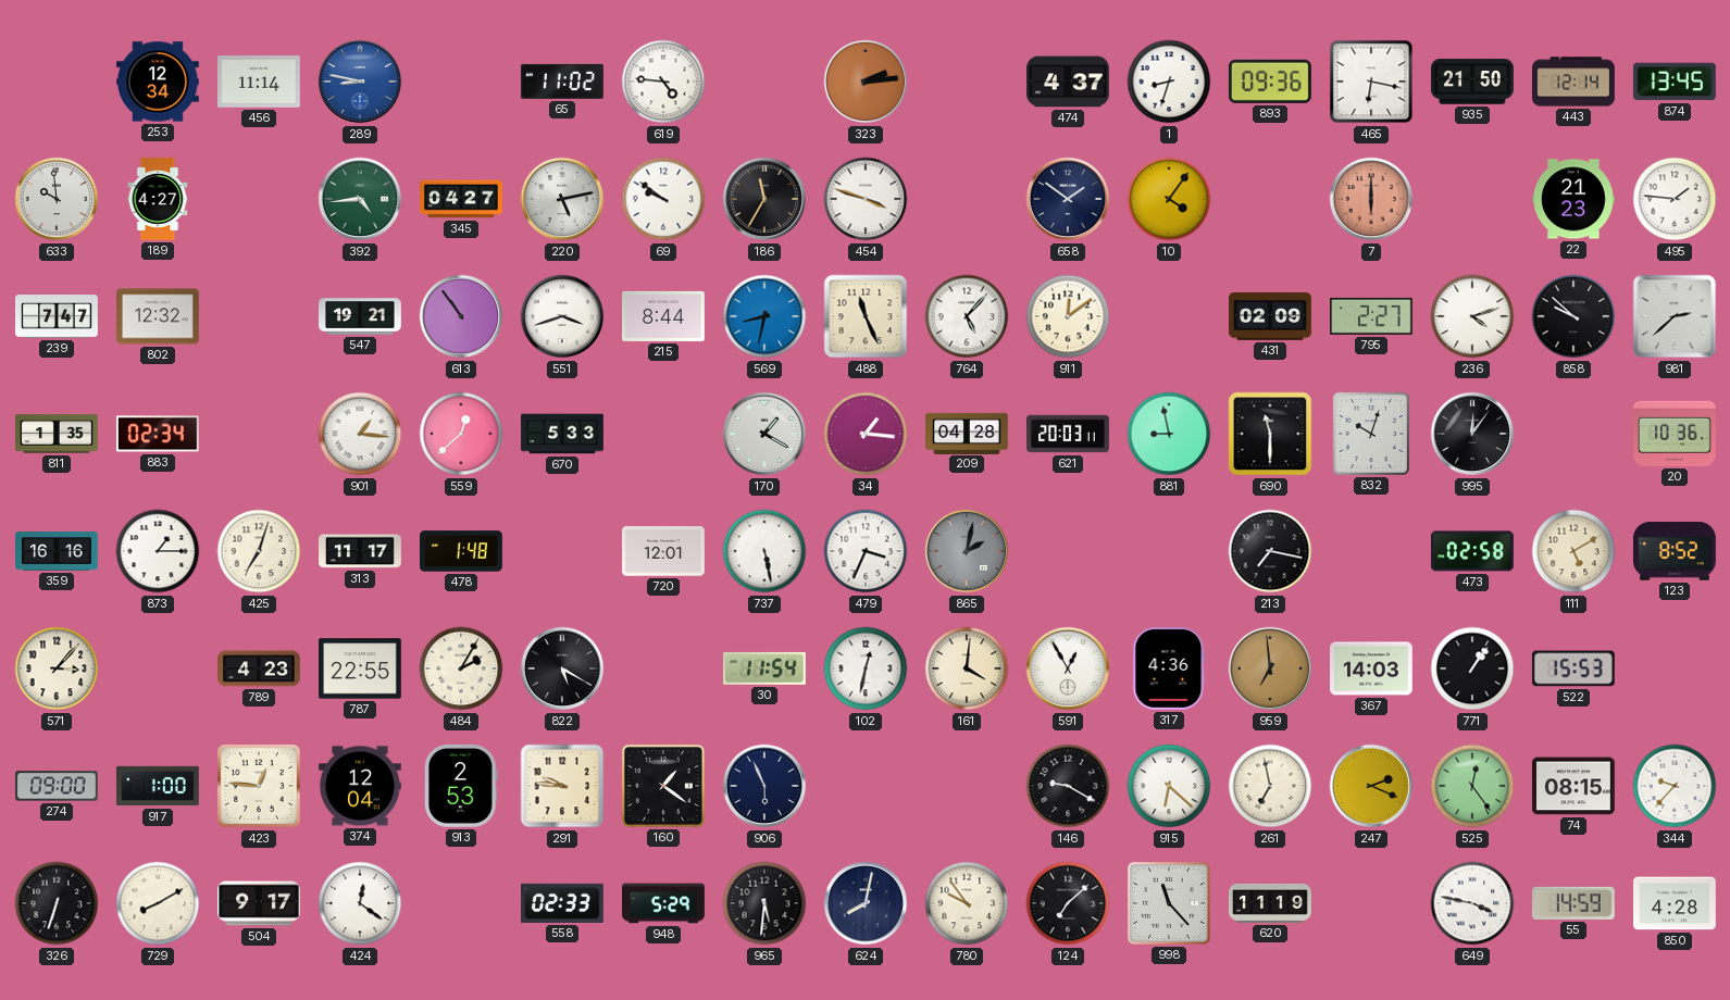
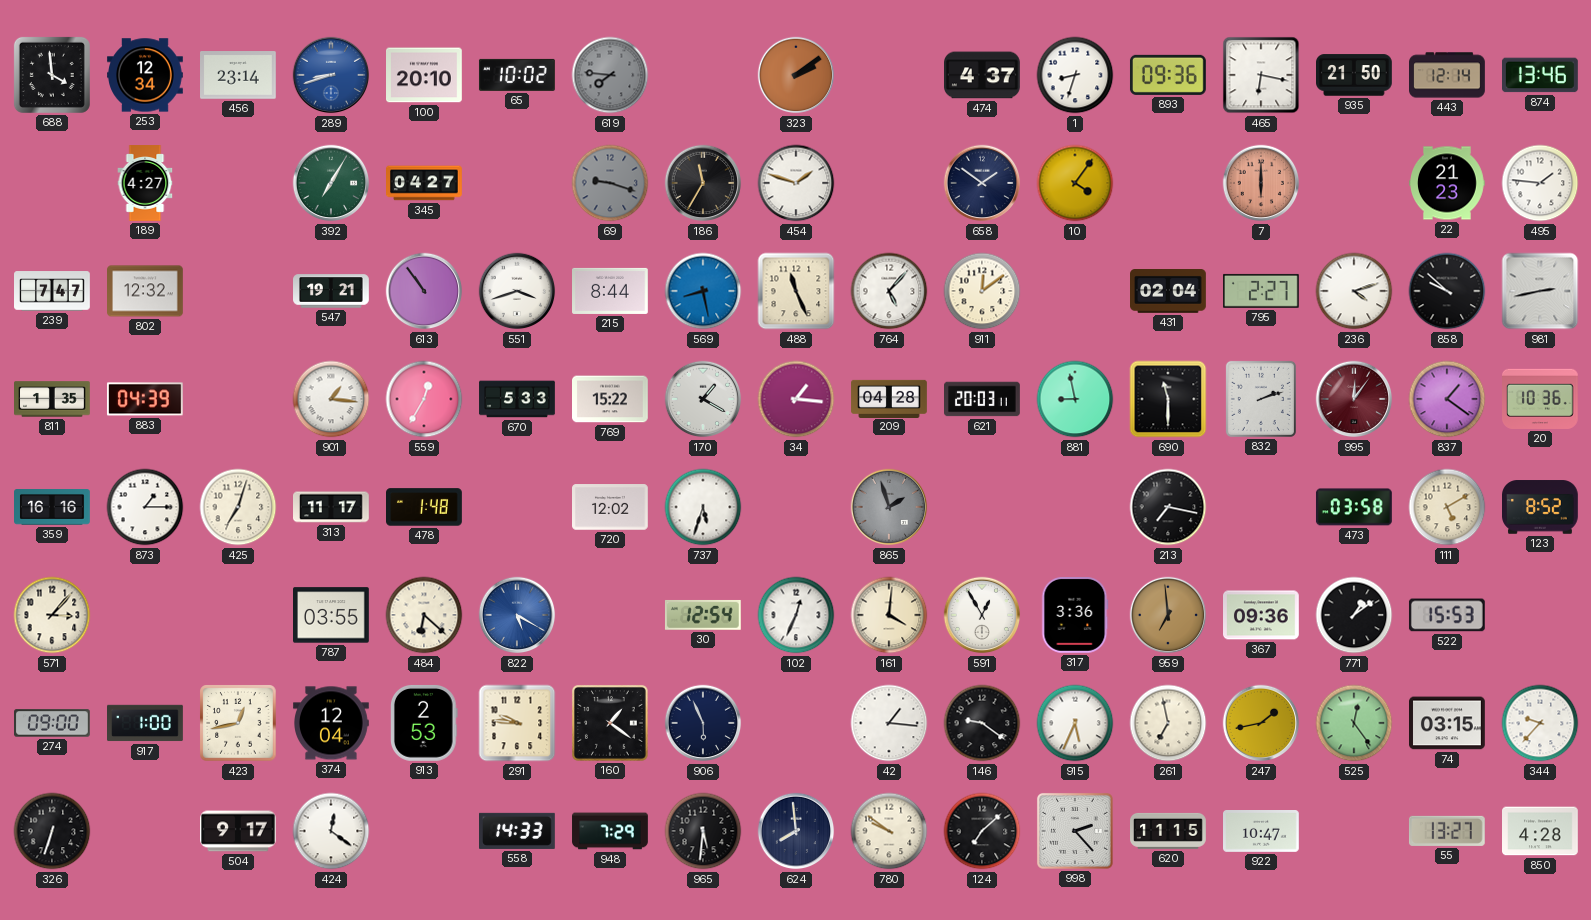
688: none -> 3:59 (52, 75)
456: 11:14 -> 23:14 (239, 75)
289: 8:47 -> 8:42 (331, 75)
100: none -> 20:10 (425, 75)
65: 11:02 -> 10:02 (517, 75)
619: 4:46 -> 7:46 (610, 75)
619 dial: white -> grey (610, 75)
323: 2:14 -> 2:09 (796, 75)
874: 13:45 -> 13:46 (1541, 75)
633: 9:59 -> none (57, 199)
392: 4:44 -> 7:05 (331, 183)
220: 5:13 -> none (562, 199)
69: 9:51 -> 9:18 (610, 183)
69 dial: white -> grey (610, 183)
454: 3:48 -> 1:48 (796, 183)
569: 8:32 -> 8:28 (703, 291)
431: 02:09 -> 02:04 (1169, 292)
981: 2:38 -> 2:43 (1540, 291)
883: 02:34 -> 04:39 (145, 399)
559: 12:38 -> 12:35 (424, 399)
769: none -> 15:22 (611, 399)
832: 10:03 -> 2:12 (1261, 399)
995 dial: black -> burgundy (1354, 399)
837: none -> 1:21 (1447, 399)
720: 12:01 -> 12:02 (611, 507)
737: 5:28 -> 5:33 (703, 507)
479: 3:34 -> none (866, 551)
865: 2:02 -> 1:57 (889, 507)
473: 02:58 -> 03:58 (1354, 507)
789: 4:23 -> none (260, 668)
787: 22:55 -> 03:55 (332, 615)
484: 2:05 -> 6:22 (424, 615)
822 dial: black -> blue (517, 615)
30: 11:54 -> 12:54 (703, 615)
102: 12:32 -> 12:34 (796, 615)
317: 4:36 -> 3:36 (1075, 616)
367: 14:03 -> 09:36 (1262, 615)
771: 1:06 -> 1:09 (1354, 615)
423: 12:46 -> 12:43 (238, 723)
42: none -> 1:16 (889, 723)
146: 9:20 -> 9:21 (982, 723)
915: 6:22 -> 5:34 (1075, 723)
247: 2:19 -> 1:43 (1261, 723)
74: 08:15 -> 03:15 (1448, 723)
729: 8:10 -> none (158, 903)
558: 02:33 -> 14:33 (518, 831)
948: 5:29 -> 7:29 (610, 831)
624: 8:02 -> 7:59 (796, 831)
780: 9:54 -> 9:51 (889, 831)
998: 11:23 -> 2:23 (1075, 831)
620: 11:19 -> 11:15 (1169, 831)
922: none -> 10:47 (1262, 832)
649: 3:47 -> none (1472, 903)
55: 14:59 -> 13:27 (1447, 831)
